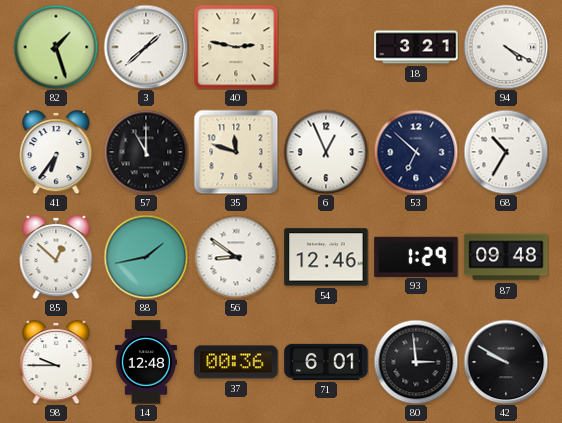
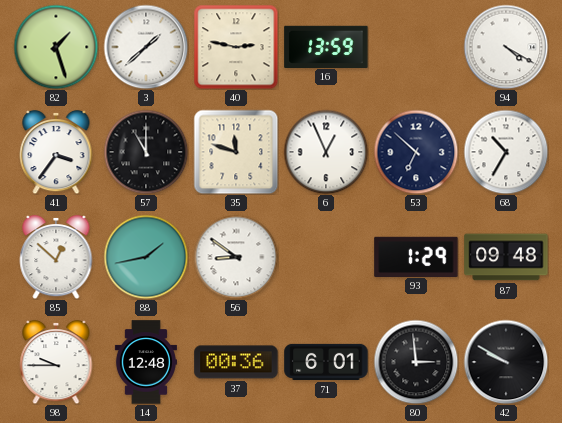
16: none -> 13:59 (326, 46)
18: 3:21 -> none (416, 47)
41: 6:36 -> 3:36 (56, 152)
54: 12:46 -> none (326, 257)
